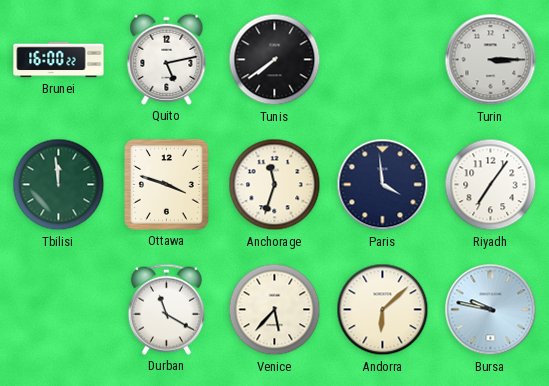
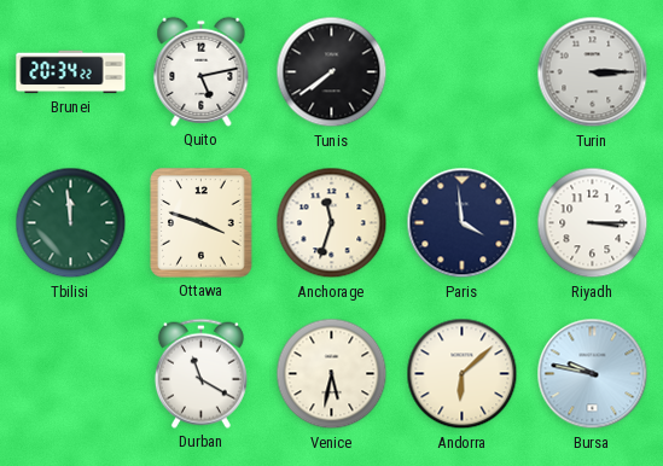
Brunei: 16:00 -> 20:34 (71, 72)
Riyadh: 7:06 -> 3:15 (593, 223)
Venice: 5:37 -> 5:32 (332, 374)
